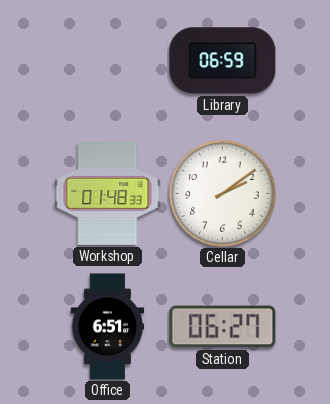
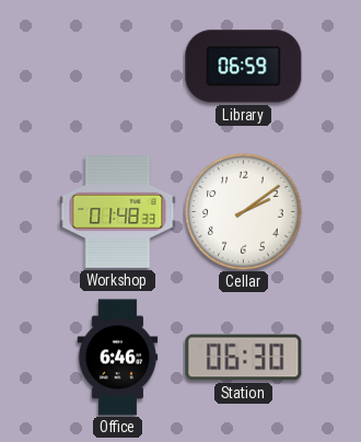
Office: 6:51 -> 6:46 (118, 358)
Station: 06:27 -> 06:30 (244, 358)
